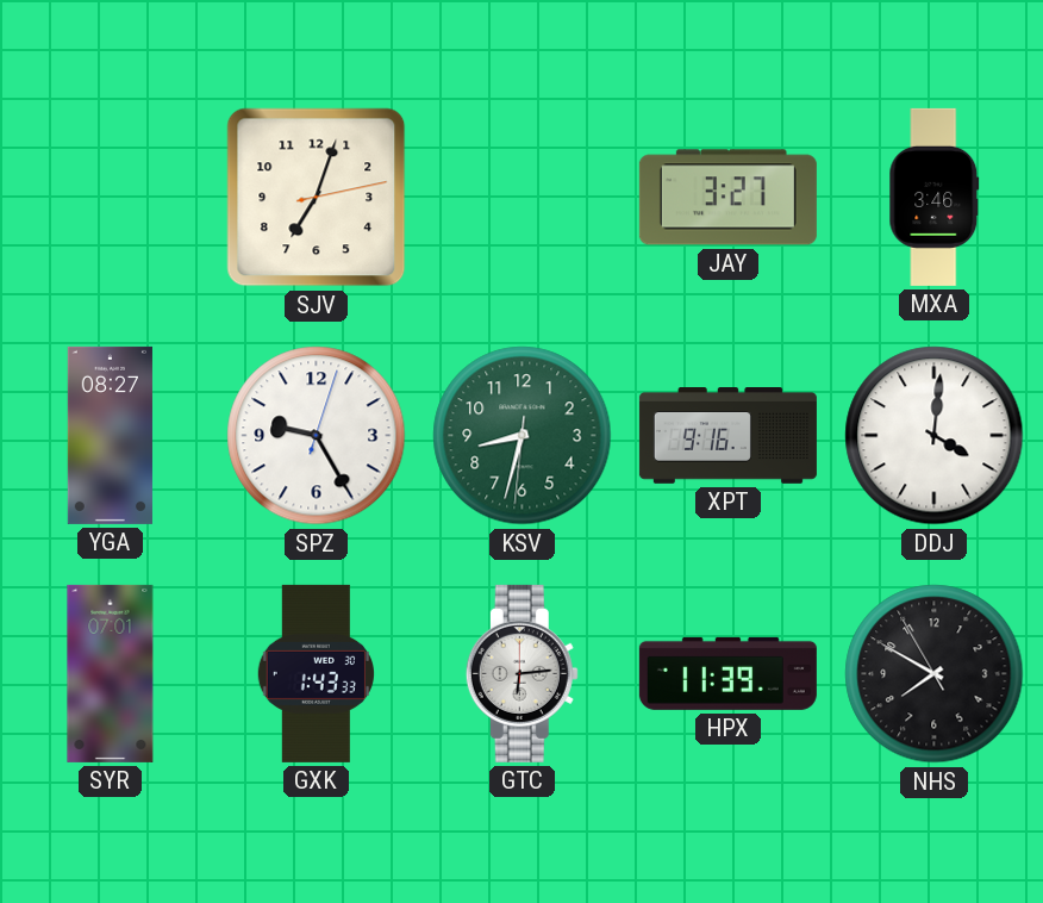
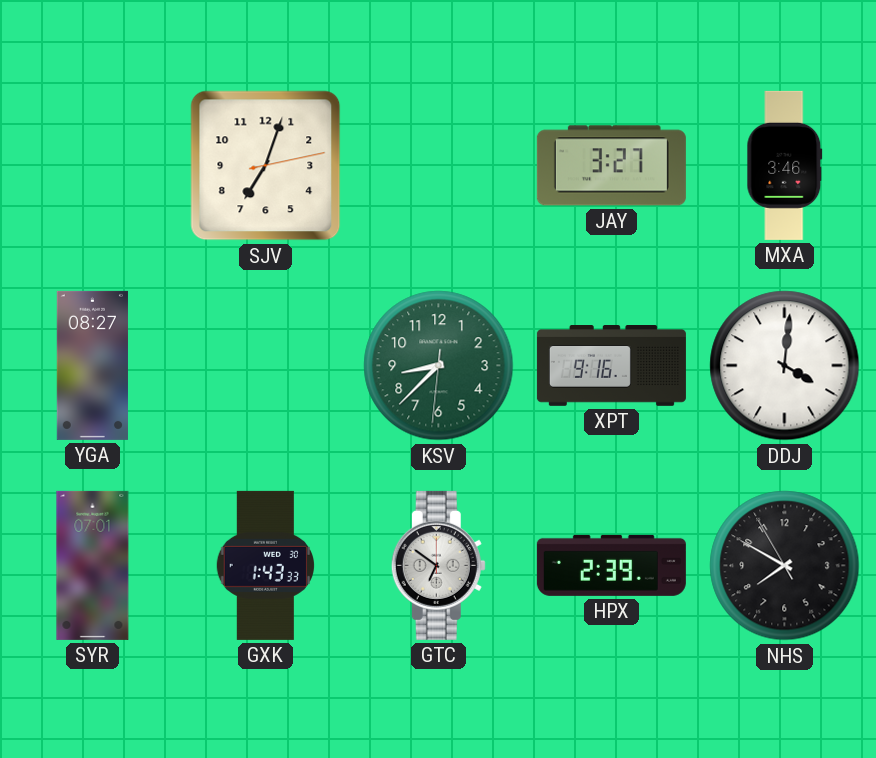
SPZ: 9:25 -> none (317, 436)
KSV: 8:32 -> 8:37 (439, 366)
GTC: 6:14 -> 6:51 (438, 565)
HPX: 11:39 -> 2:39 (611, 565)
